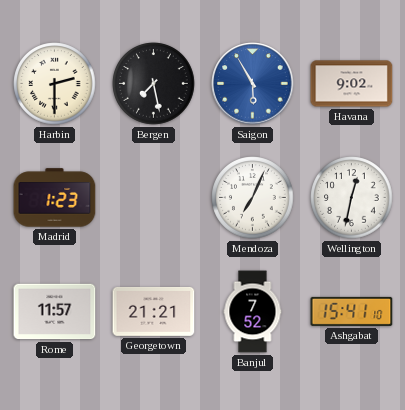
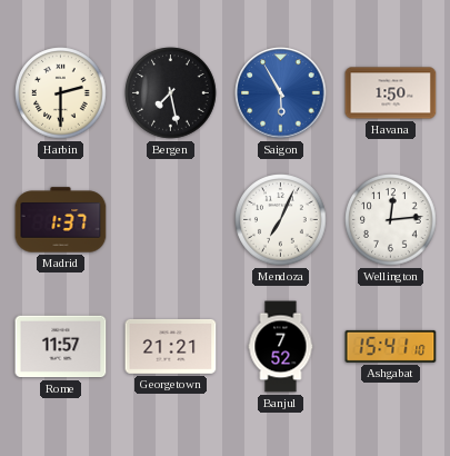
Havana: 9:02 -> 1:50 (391, 93)
Madrid: 1:23 -> 1:37 (61, 220)
Wellington: 12:32 -> 12:14 (391, 220)
